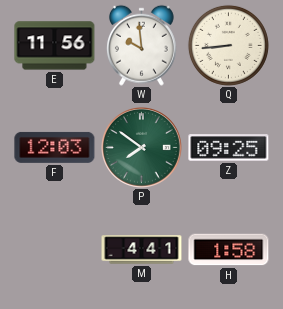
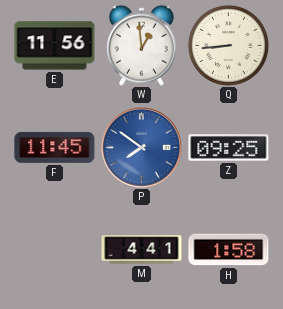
W: 9:59 -> 12:59 (141, 45)
F: 12:03 -> 11:45 (55, 147)
P dial: green -> blue (142, 148)
